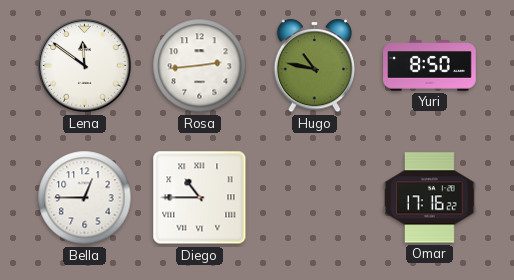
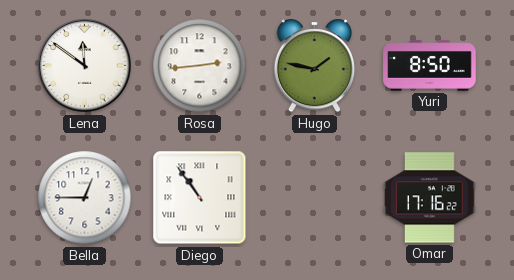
Hugo: 10:47 -> 1:47 (315, 66)
Diego: 10:45 -> 10:54 (200, 198)
